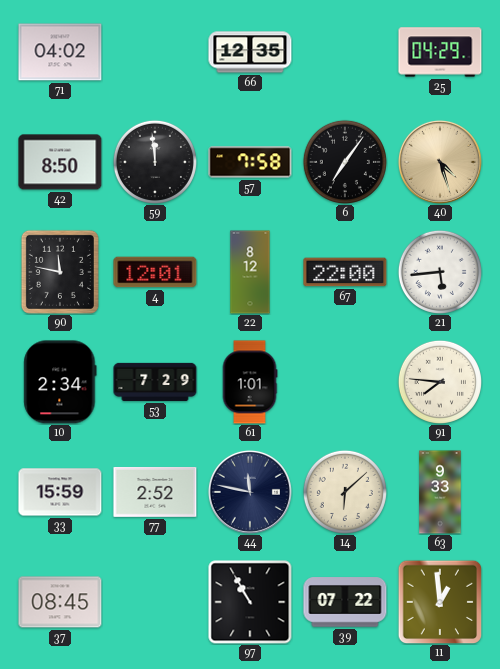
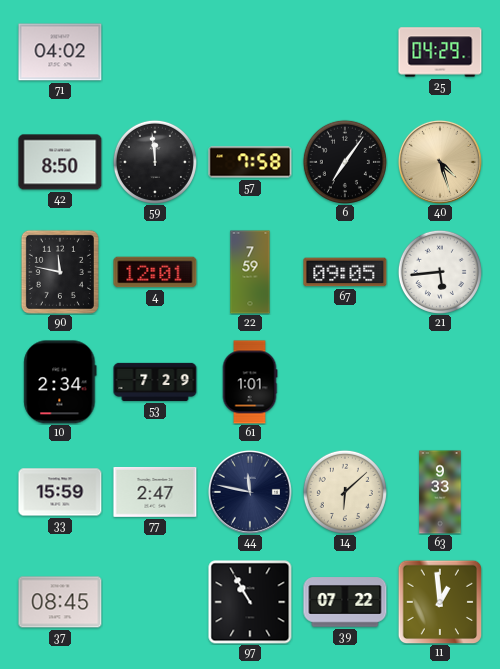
66: 12:35 -> none (250, 52)
22: 8:12 -> 7:59 (250, 272)
67: 22:00 -> 09:05 (345, 272)
91: 7:46 -> none (440, 382)
77: 2:52 -> 2:47 (155, 492)
